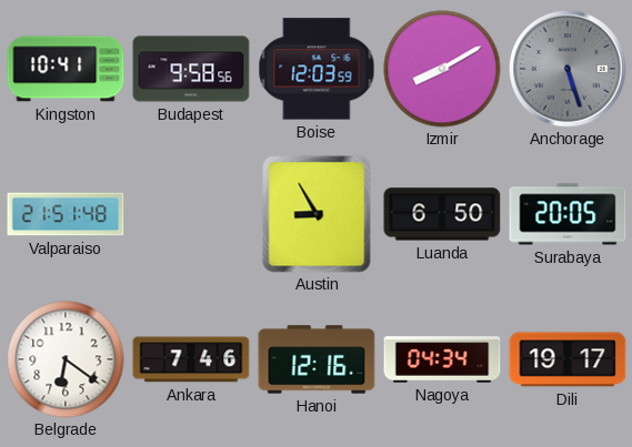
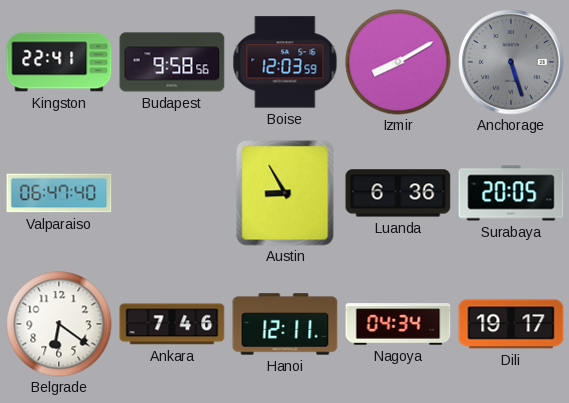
Kingston: 10:41 -> 22:41 (59, 62)
Valparaiso: 21:51 -> 06:47 (59, 193)
Luanda: 6:50 -> 6:36 (398, 193)
Hanoi: 12:16 -> 12:11 (285, 324)
